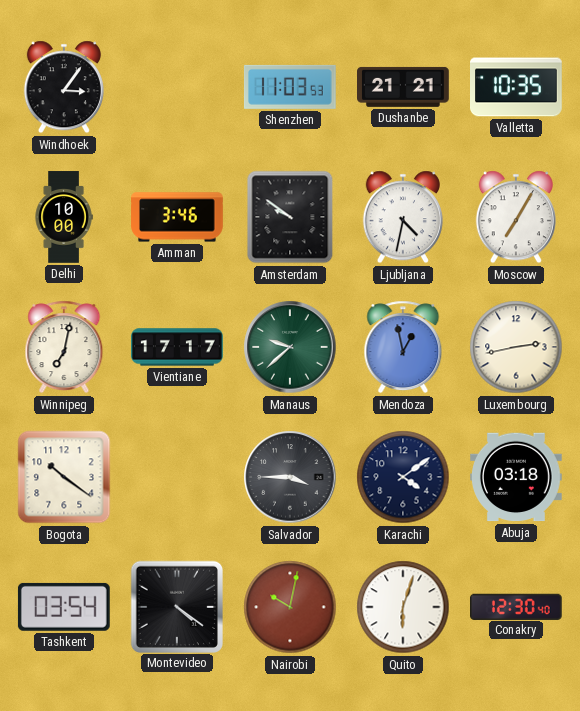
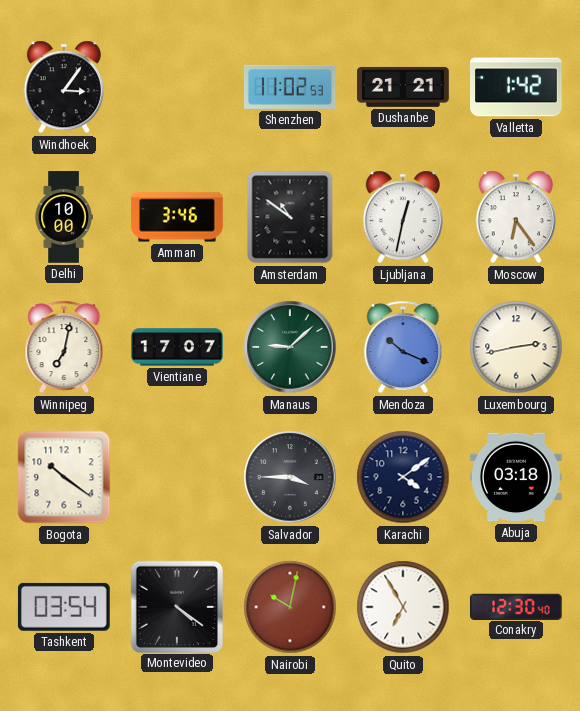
Shenzhen: 11:03 -> 11:02 (290, 87)
Valletta: 10:35 -> 1:42 (517, 87)
Amsterdam: 9:51 -> 10:51 (290, 217)
Ljubljana: 4:32 -> 12:32 (403, 217)
Moscow: 7:05 -> 6:24 (516, 217)
Vientiane: 17:17 -> 17:07 (177, 347)
Manaus: 9:38 -> 9:08 (290, 347)
Mendoza: 12:58 -> 10:19 (403, 347)
Quito: 6:03 -> 6:55 (403, 607)
